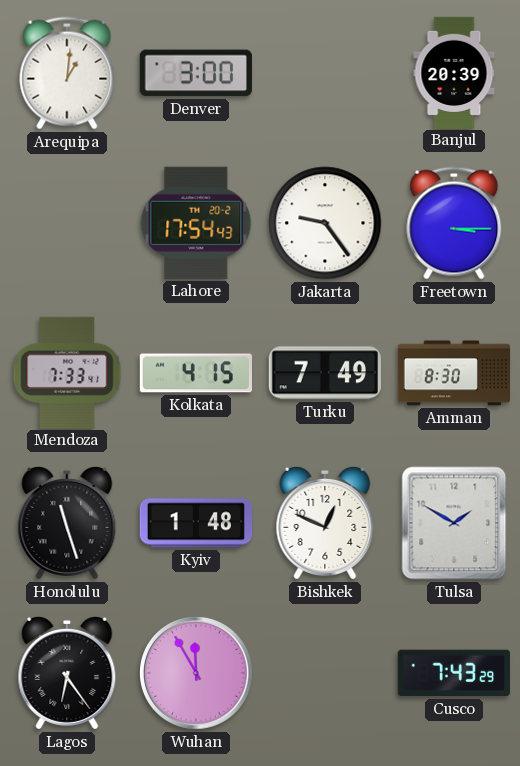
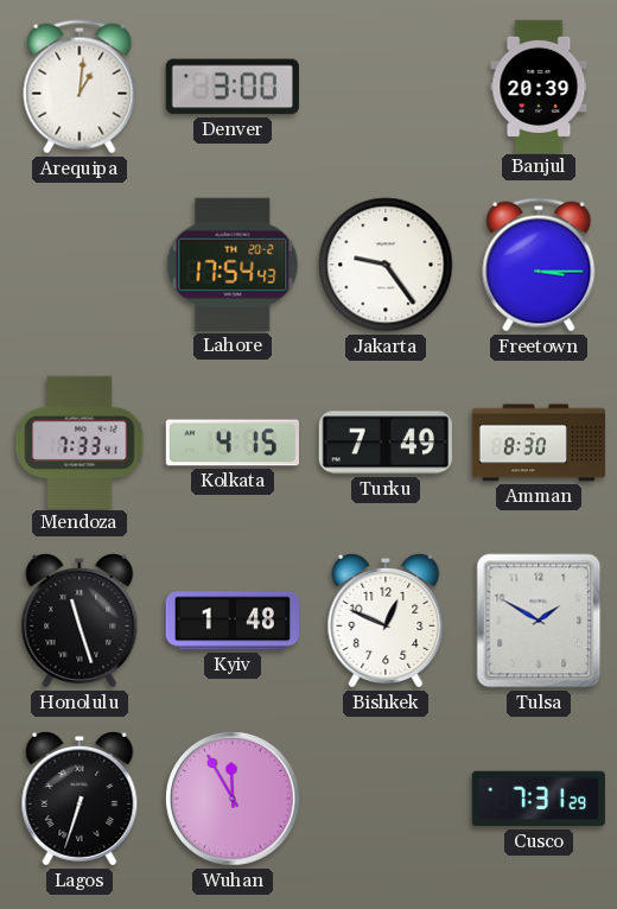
Lagos: 6:24 -> 6:33 (79, 799)
Cusco: 7:43 -> 7:31 (539, 799)
